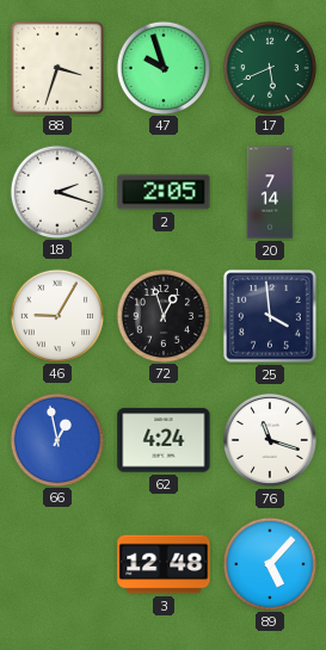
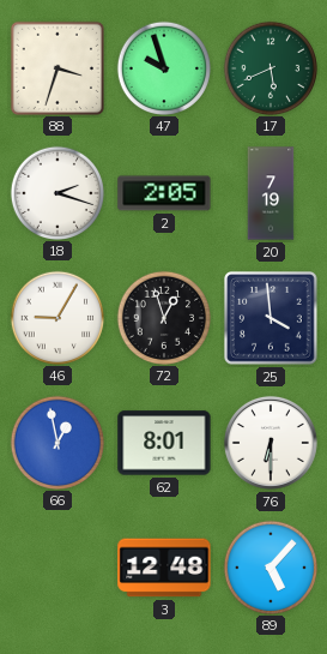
20: 7:14 -> 7:19 (271, 193)
62: 4:24 -> 8:01 (164, 443)
76: 11:18 -> 6:30 (271, 443)
